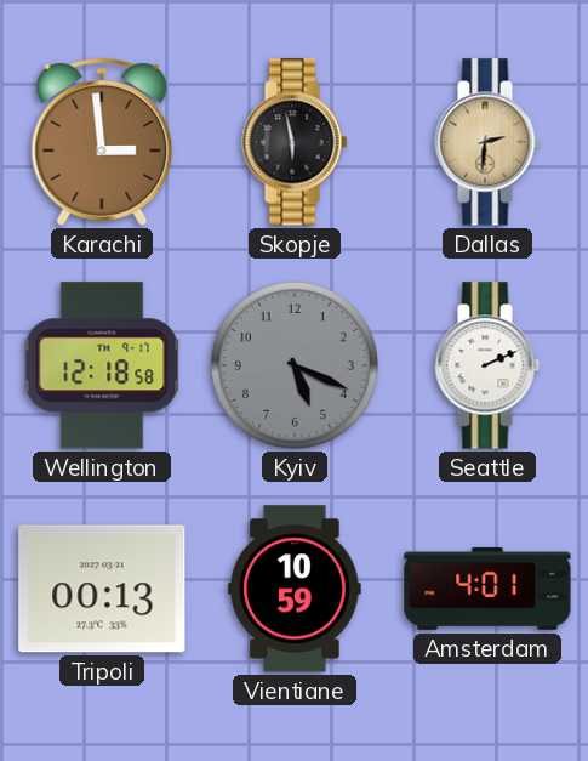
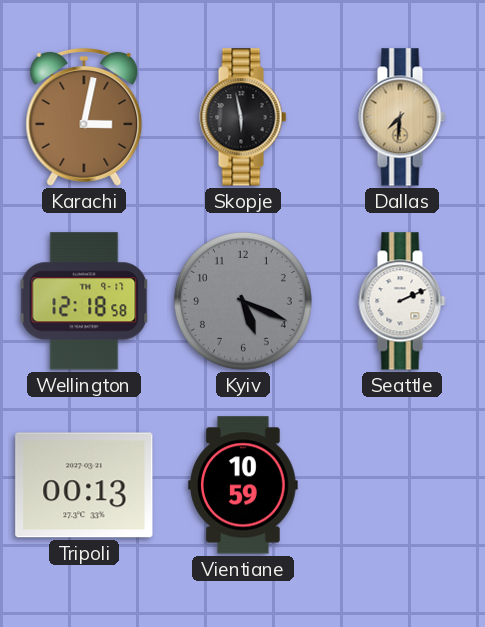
Karachi: 2:59 -> 3:02 (84, 117)
Dallas: 2:31 -> 7:31 (402, 117)
Amsterdam: 4:01 -> none (487, 589)
